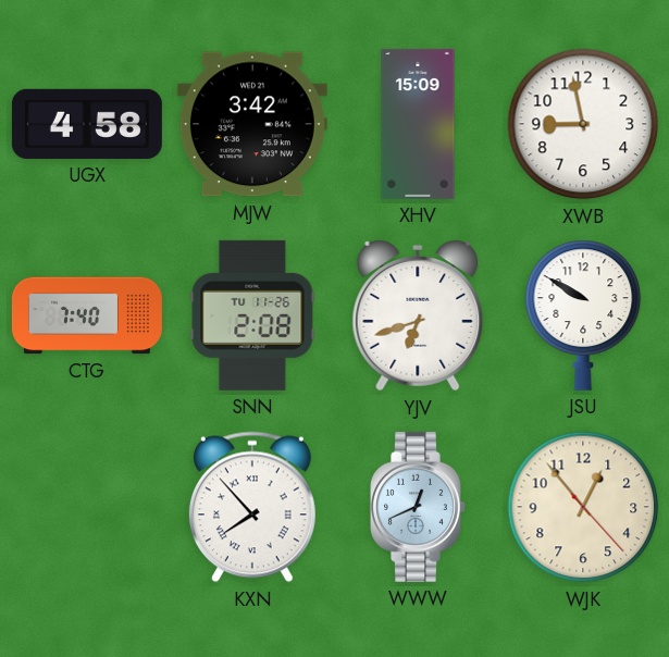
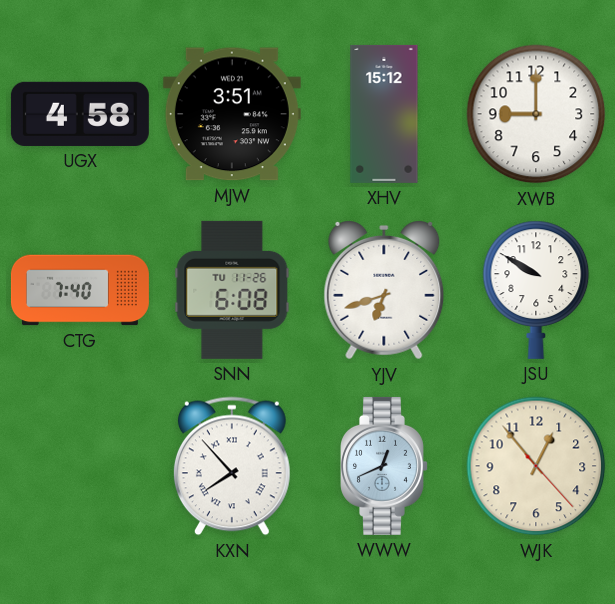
MJW: 3:42 -> 3:51 (232, 114)
XHV: 15:09 -> 15:12 (384, 114)
XWB: 8:58 -> 9:00 (536, 114)
SNN: 2:08 -> 6:08 (232, 290)
